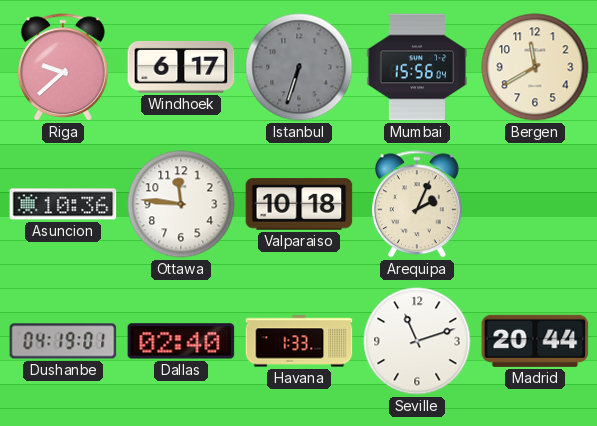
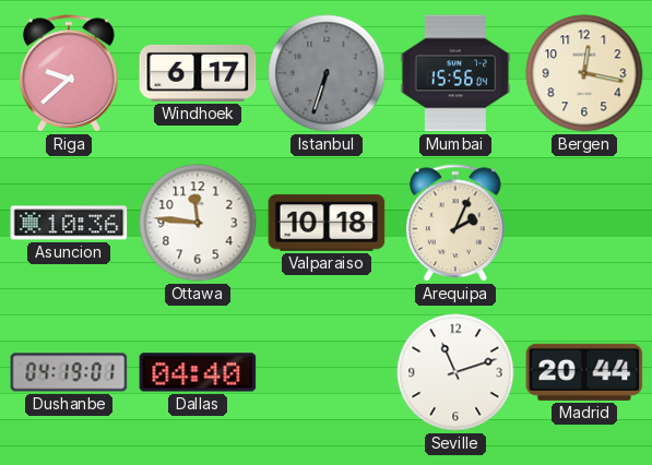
Bergen: 11:40 -> 12:17 (584, 73)
Dallas: 02:40 -> 04:40 (198, 372)
Havana: 1:33 -> none (299, 341)
